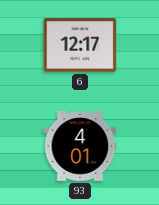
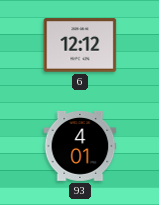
6: 12:17 -> 12:12 (80, 45)
